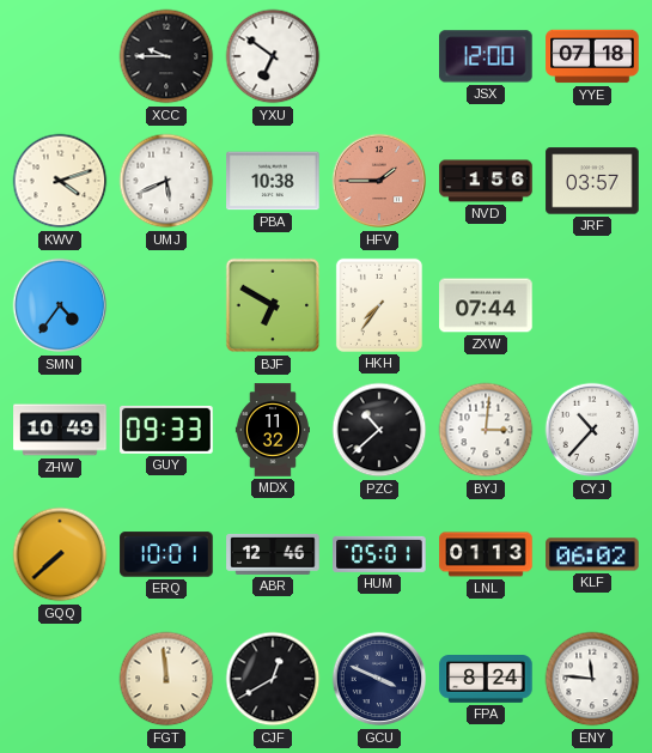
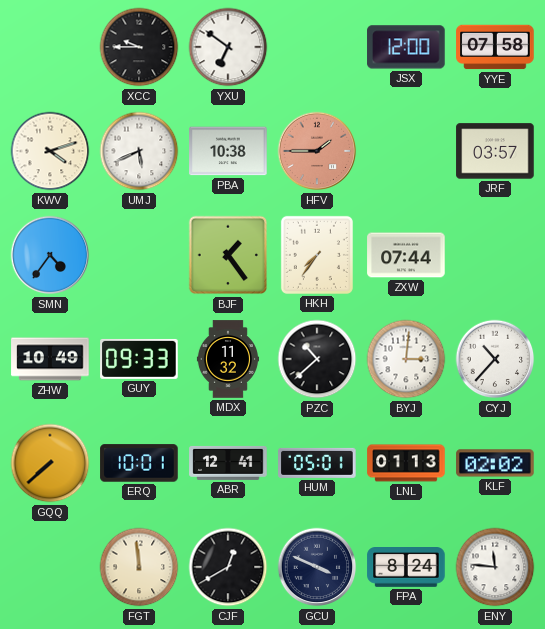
YYE: 07:18 -> 07:58 (495, 47)
NVD: 1:56 -> none (486, 181)
BJF: 6:50 -> 1:24 (228, 255)
ABR: 12:46 -> 12:41 (228, 463)
KLF: 06:02 -> 02:02 (495, 463)
